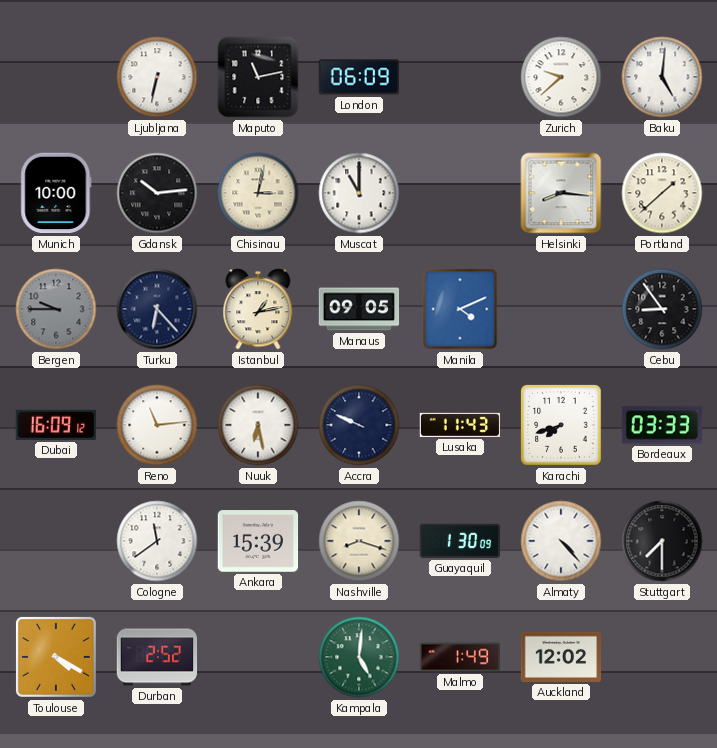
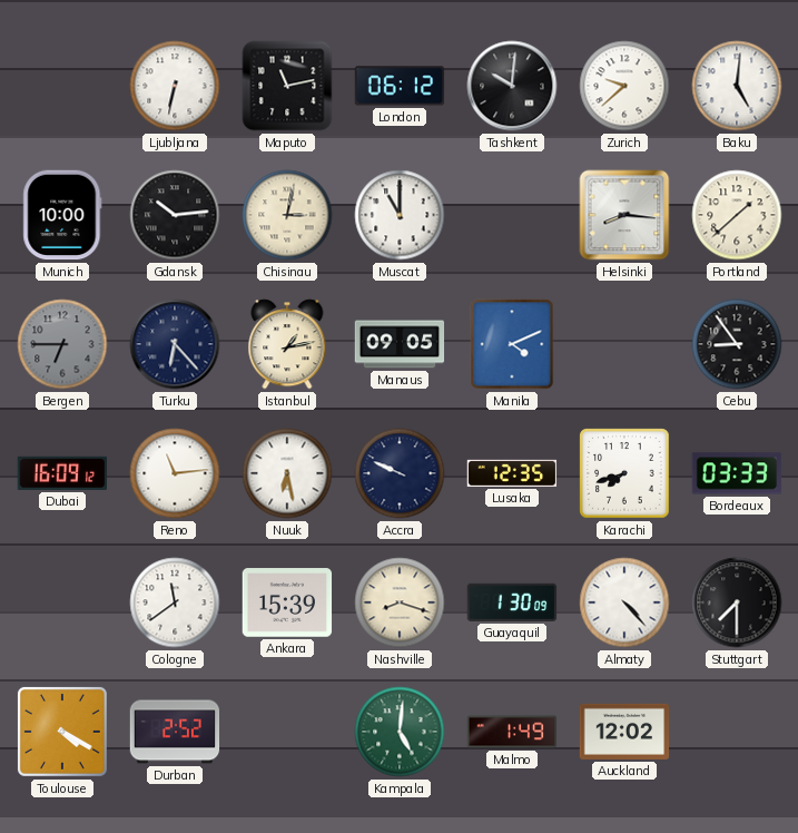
London: 06:09 -> 06:12 (400, 86)
Tashkent: none -> 10:01 (512, 86)
Bergen: 9:45 -> 6:45 (62, 344)
Lusaka: 11:43 -> 12:35 (512, 473)
